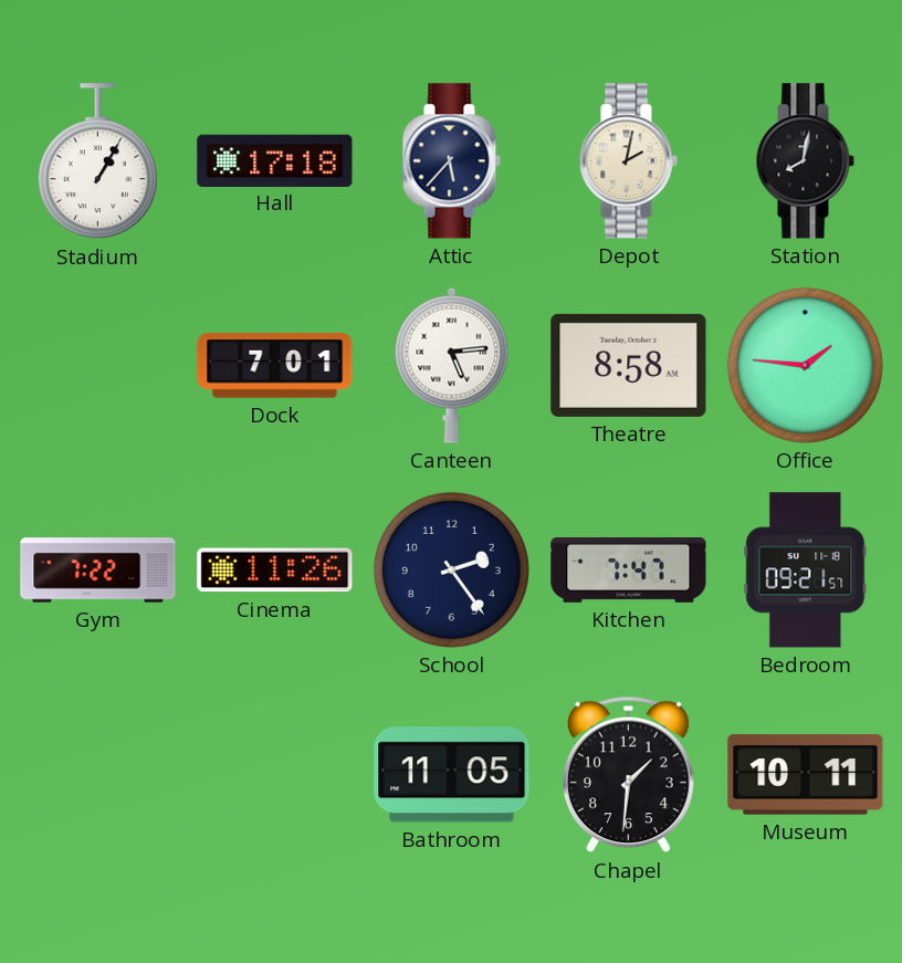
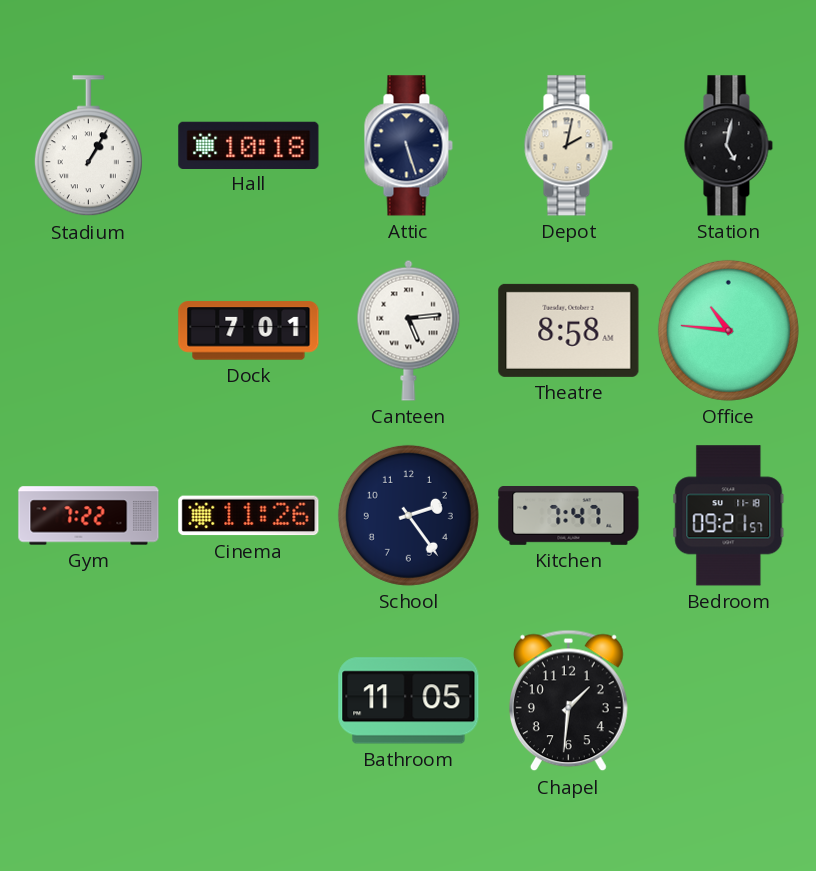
Hall: 17:18 -> 10:18 (249, 145)
Attic: 5:37 -> 5:27 (408, 146)
Station: 8:02 -> 5:02 (728, 146)
Office: 1:46 -> 10:46 (728, 330)
Museum: 10:11 -> none (806, 775)
